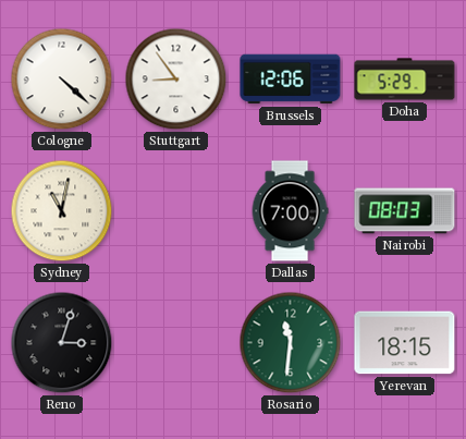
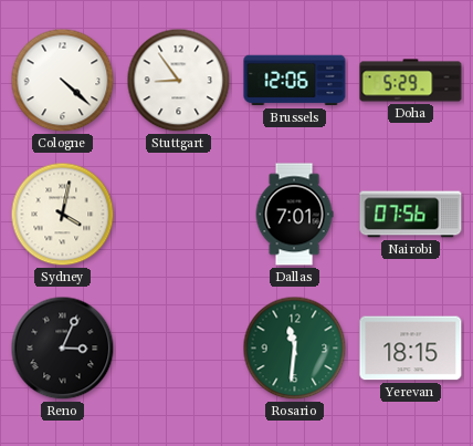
Sydney: 11:02 -> 4:02 (63, 215)
Dallas: 7:00 -> 7:01 (294, 215)
Nairobi: 08:03 -> 07:56 (411, 215)
Reno: 3:03 -> 3:04 (63, 349)
